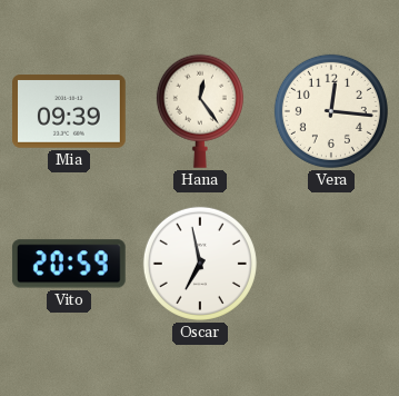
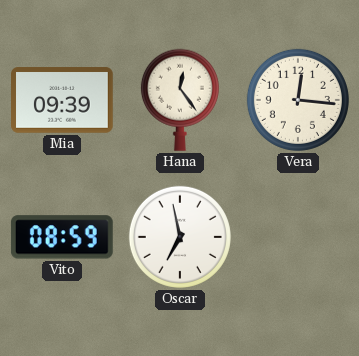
Vito: 20:59 -> 08:59 (62, 237)
